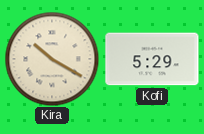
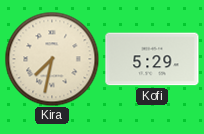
Kira: 10:20 -> 7:32 (52, 59)
